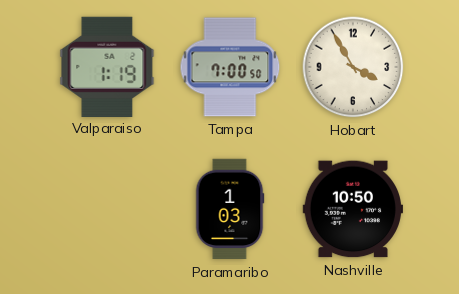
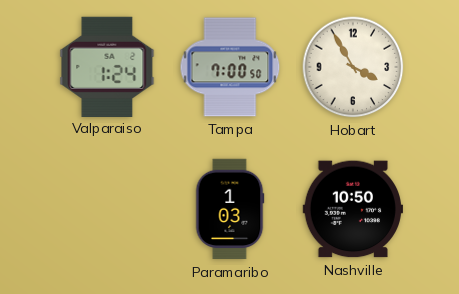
Valparaiso: 1:19 -> 1:24 (107, 66)
